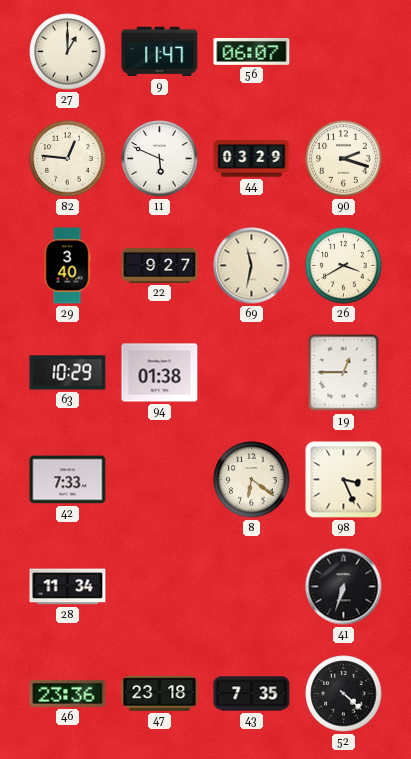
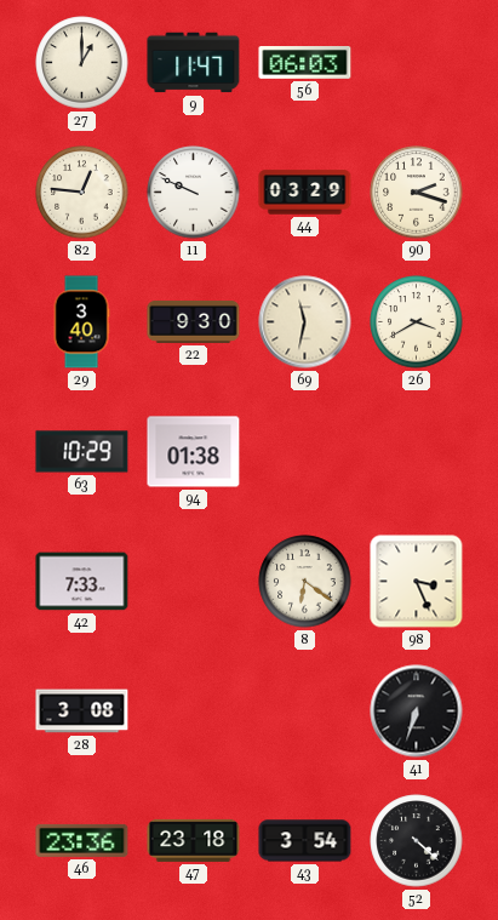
56: 06:07 -> 06:03 (305, 63)
11: 5:49 -> 9:49 (194, 193)
22: 9:27 -> 9:30 (194, 321)
19: 12:45 -> none (344, 373)
28: 11:34 -> 3:08 (82, 712)
43: 7:35 -> 3:54 (305, 841)
